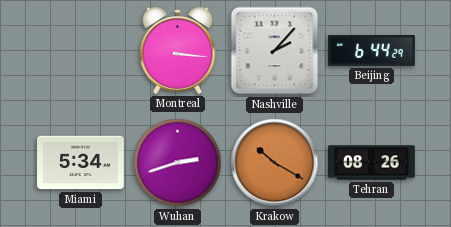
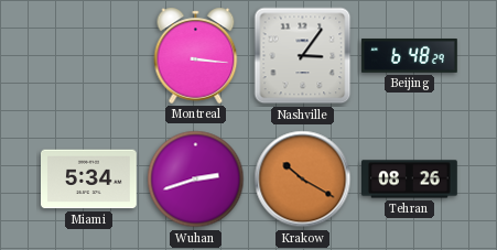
Nashville: 2:07 -> 3:06 (303, 56)
Beijing: 6:44 -> 6:48 (410, 56)
